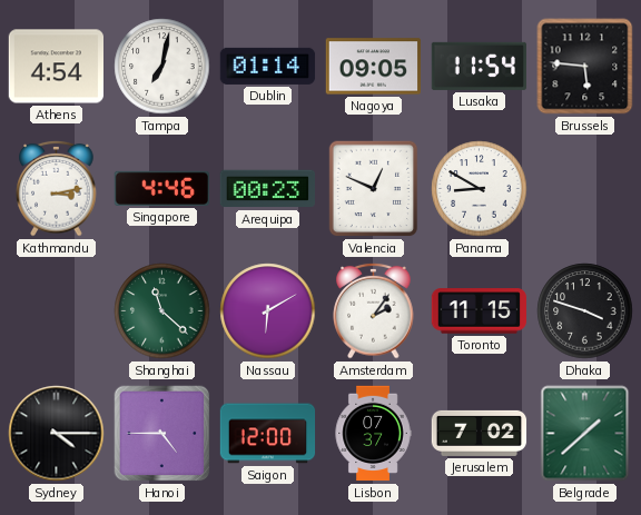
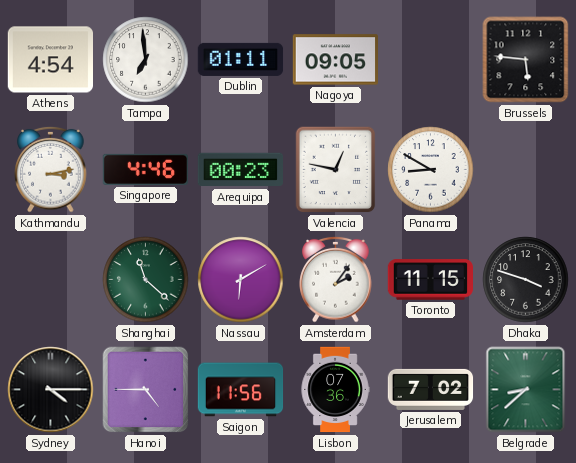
Tampa: 7:02 -> 6:59 (146, 60)
Dublin: 01:14 -> 01:11 (241, 59)
Lusaka: 11:54 -> none (479, 66)
Valencia: 12:49 -> 12:47 (336, 170)
Saigon: 12:00 -> 11:56 (241, 390)
Lisbon: 07:37 -> 07:36 (335, 390)
Belgrade: 1:38 -> 8:38 (526, 390)
